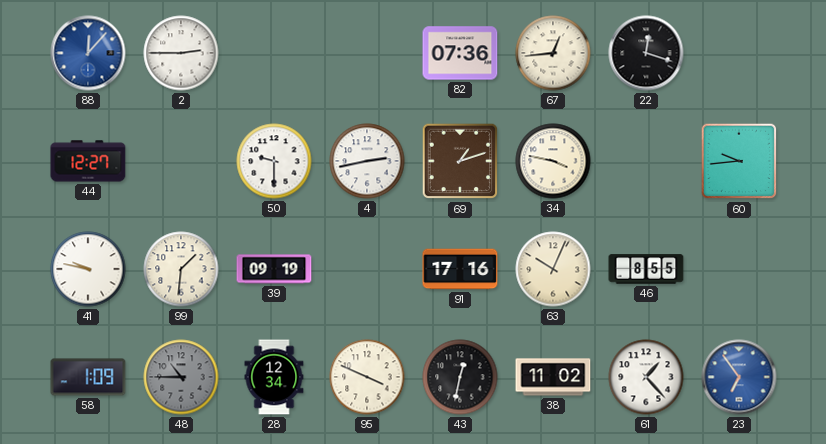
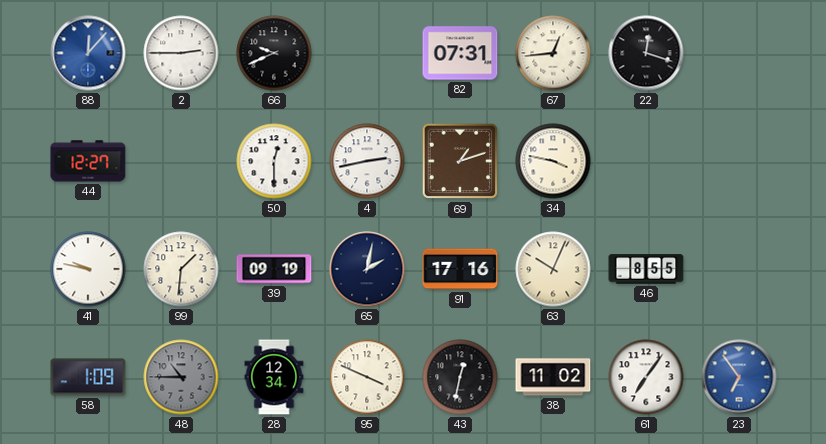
66: none -> 9:41 (274, 53)
82: 07:36 -> 07:31 (460, 53)
50: 9:30 -> 12:30 (274, 161)
60: 9:44 -> none (739, 161)
65: none -> 2:02 (367, 269)
61: 1:23 -> 7:06 (646, 377)
